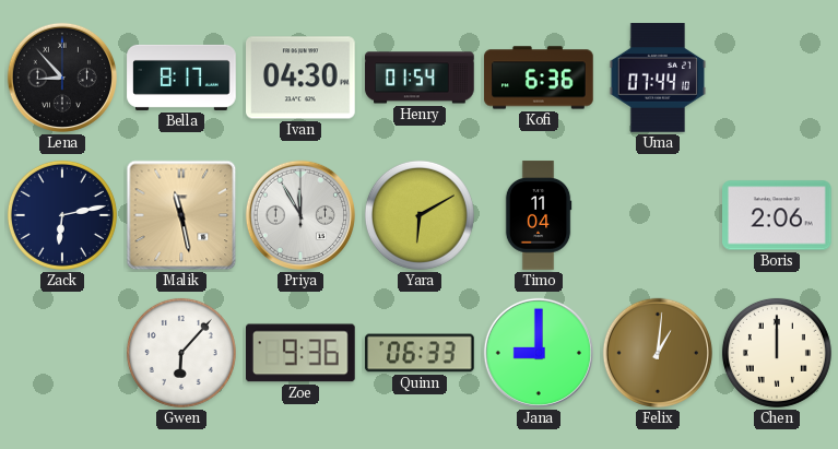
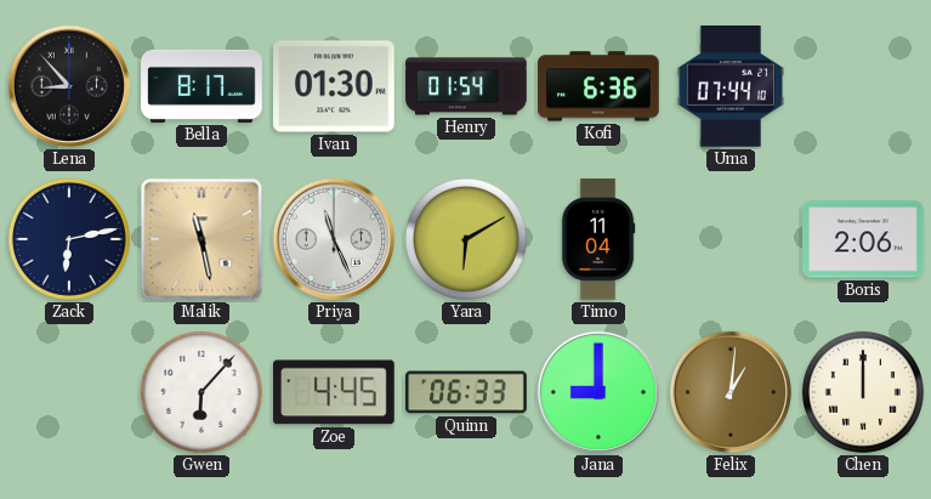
Ivan: 04:30 -> 01:30 (335, 86)
Priya: 11:55 -> 11:26 (334, 239)
Zoe: 9:36 -> 4:45 (335, 392)
